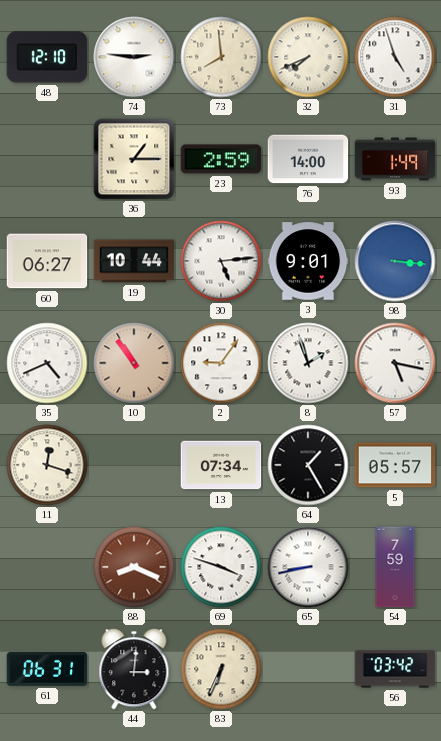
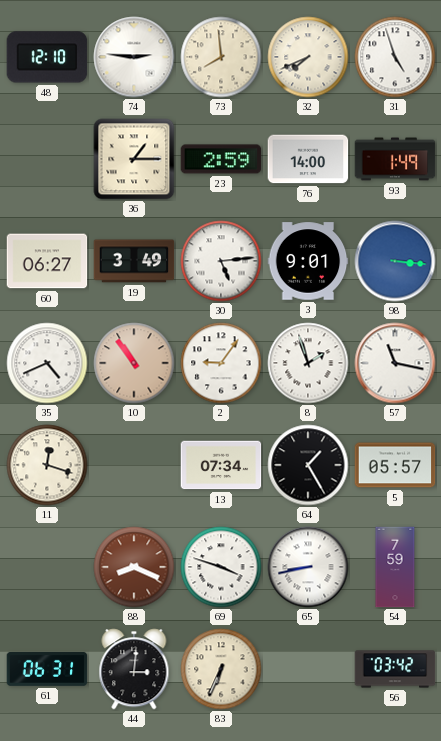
19: 10:44 -> 3:49 (134, 261)
57: 5:17 -> 11:17 (395, 363)
